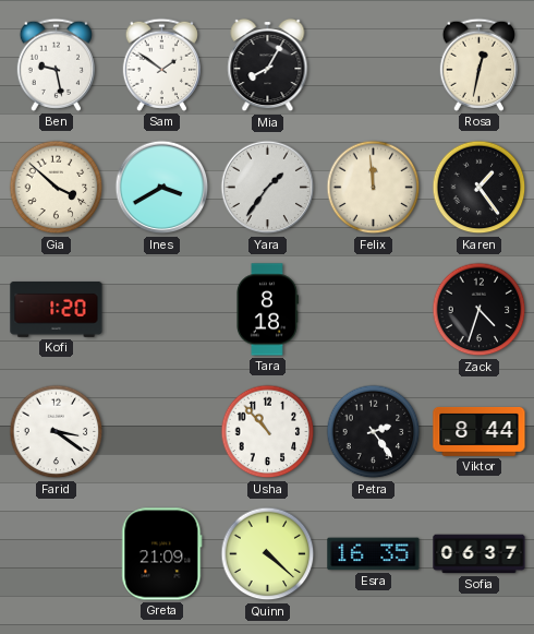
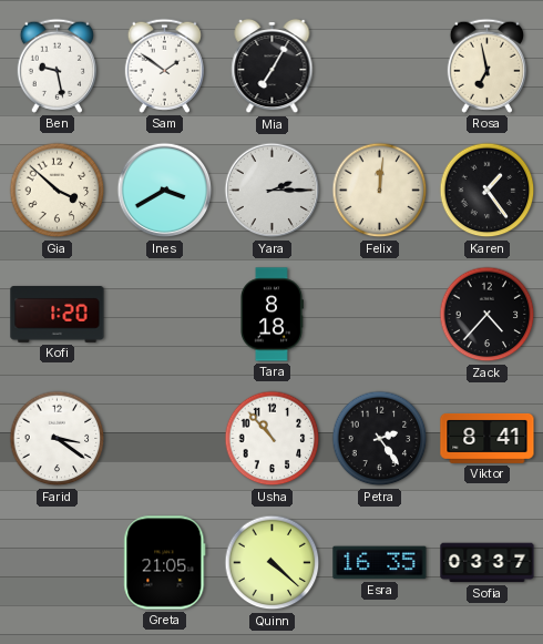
Mia: 8:05 -> 7:05 (273, 67)
Rosa: 12:32 -> 6:58 (486, 65)
Yara: 1:36 -> 2:15 (273, 191)
Felix: 11:59 -> 12:01 (380, 191)
Zack: 4:33 -> 4:37 (488, 315)
Viktor: 8:44 -> 8:41 (488, 438)
Greta: 21:09 -> 21:05 (165, 563)
Sofia: 06:37 -> 03:37 (488, 563)
